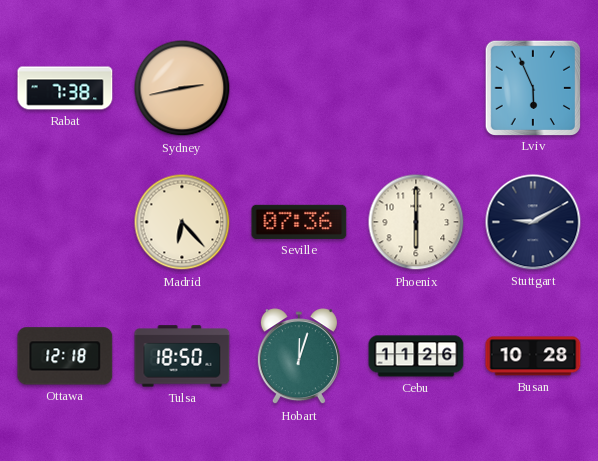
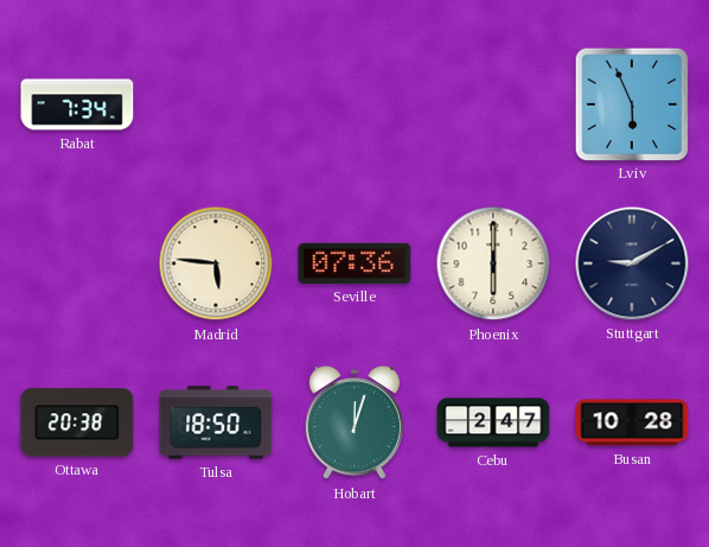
Rabat: 7:38 -> 7:34 (77, 104)
Sydney: 2:43 -> none (182, 88)
Madrid: 6:23 -> 5:46 (216, 263)
Ottawa: 12:18 -> 20:38 (77, 422)
Cebu: 11:26 -> 2:47 (493, 422)
